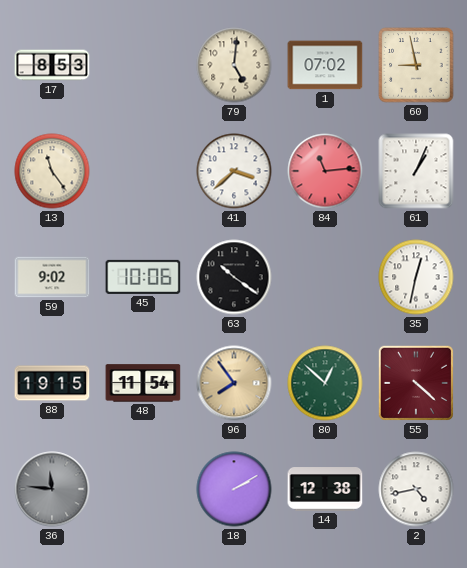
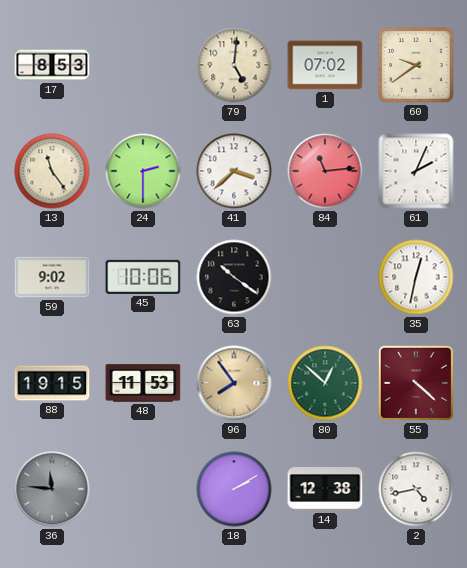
60: 8:58 -> 9:39 (416, 65)
24: none -> 2:30 (143, 171)
61: 1:04 -> 2:04 (416, 171)
48: 11:54 -> 11:53 (143, 383)
